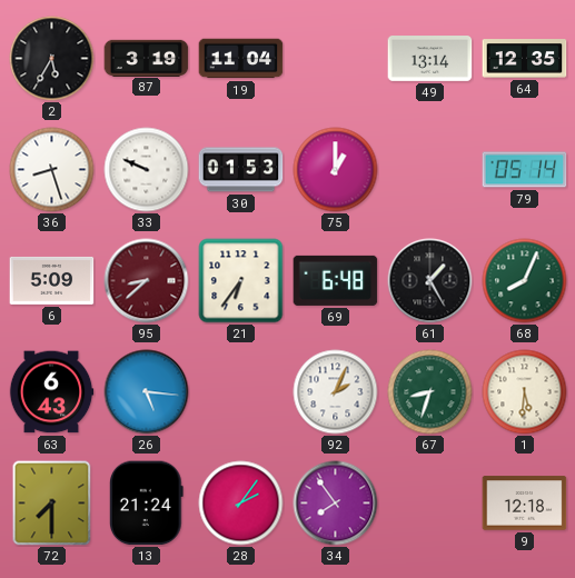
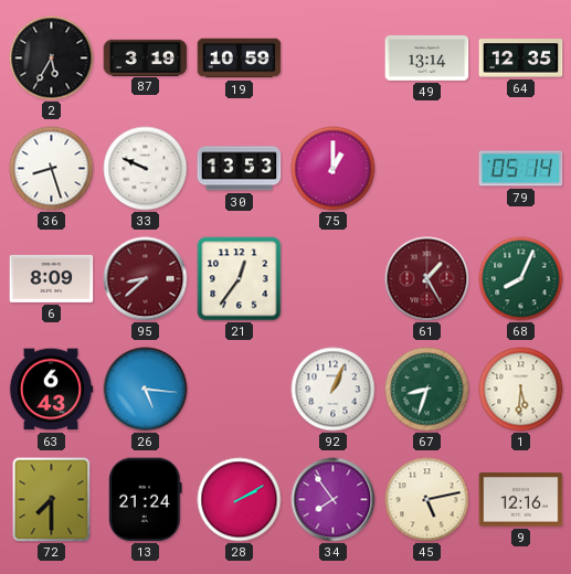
19: 11:04 -> 10:59 (240, 59)
30: 01:53 -> 13:53 (240, 169)
6: 5:09 -> 8:09 (52, 278)
21: 6:36 -> 12:36 (240, 279)
69: 6:48 -> none (336, 280)
61 dial: black -> burgundy (427, 279)
92: 2:04 -> 1:04 (334, 390)
28: 2:06 -> 2:10 (240, 500)
45: none -> 5:13 (427, 500)
9: 12:18 -> 12:16 (521, 500)
